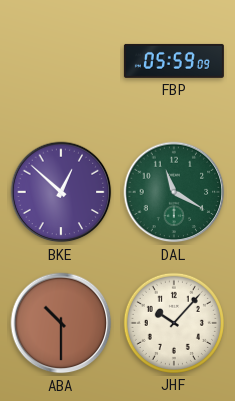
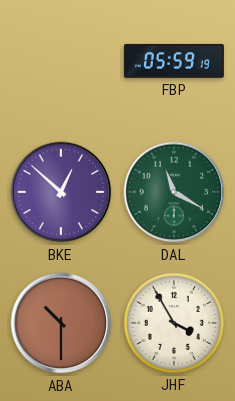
FBP: 05:59:09 -> 05:59:19 (174, 61)
JHF: 10:07 -> 3:55 (174, 323)
